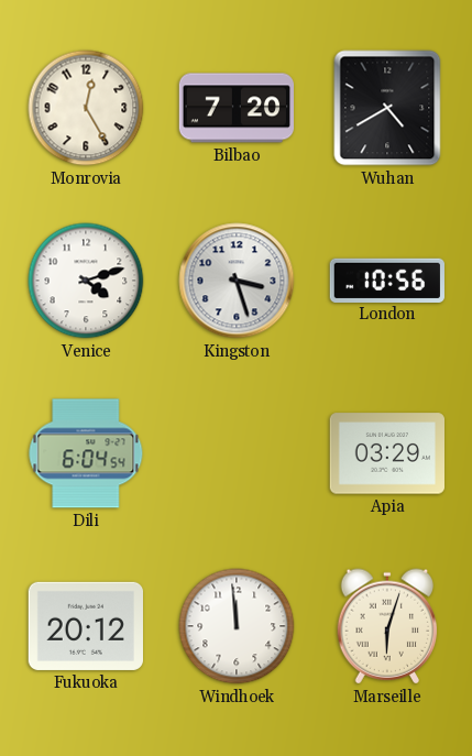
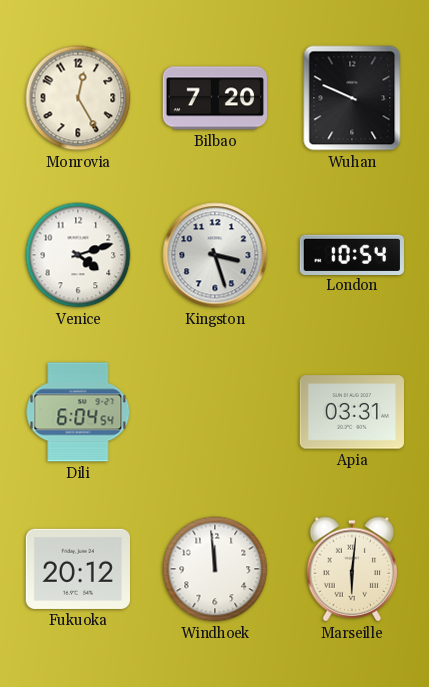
Wuhan: 4:40 -> 9:49 (352, 98)
London: 10:56 -> 10:54 (352, 254)
Apia: 03:29 -> 03:31 (351, 412)
Marseille: 6:03 -> 6:01 (352, 569)
